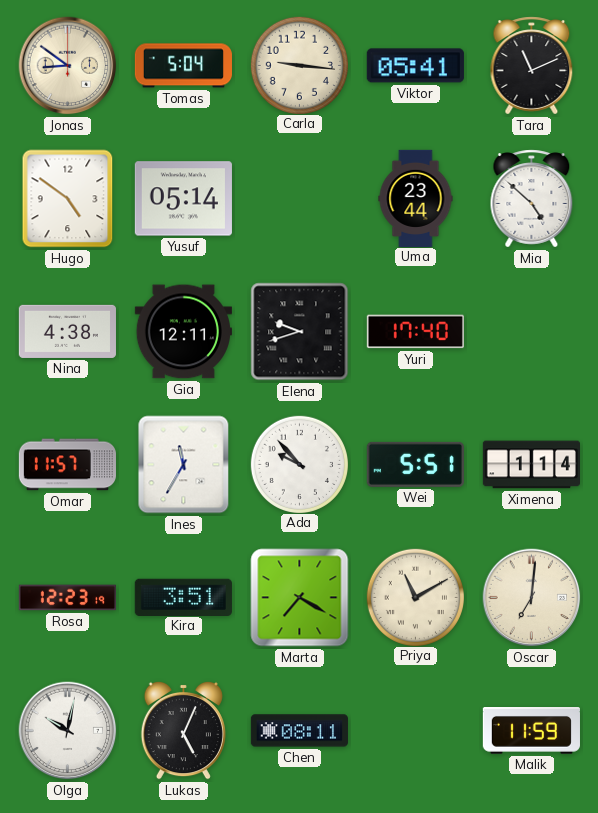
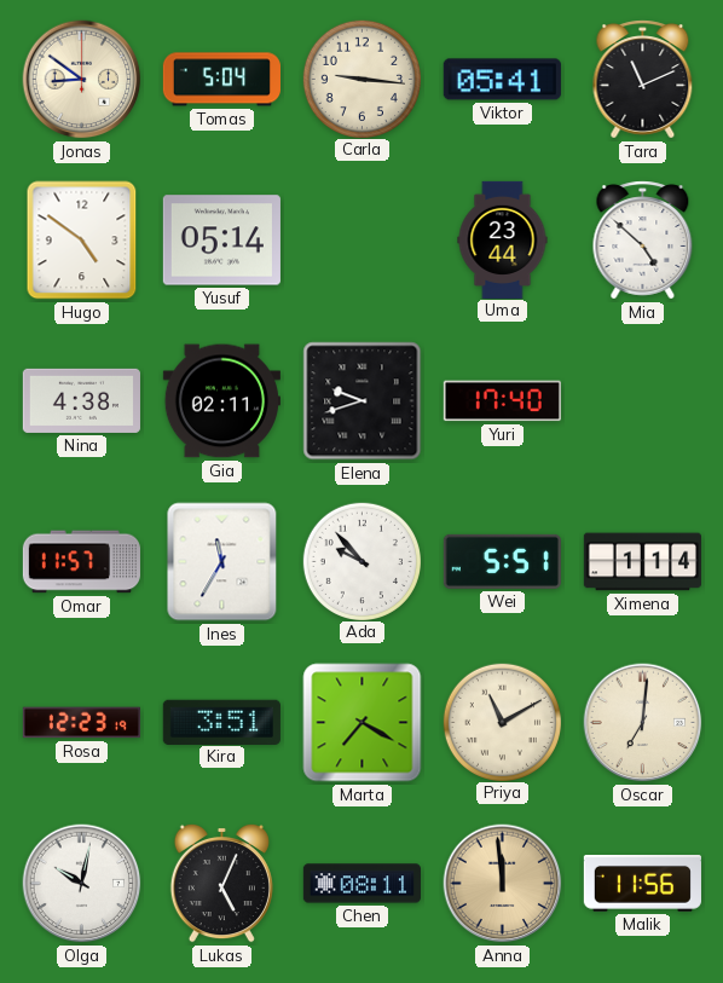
Gia: 12:11 -> 02:11 (221, 401)
Anna: none -> 11:59 (503, 884)
Malik: 11:59 -> 11:56 (642, 884)
